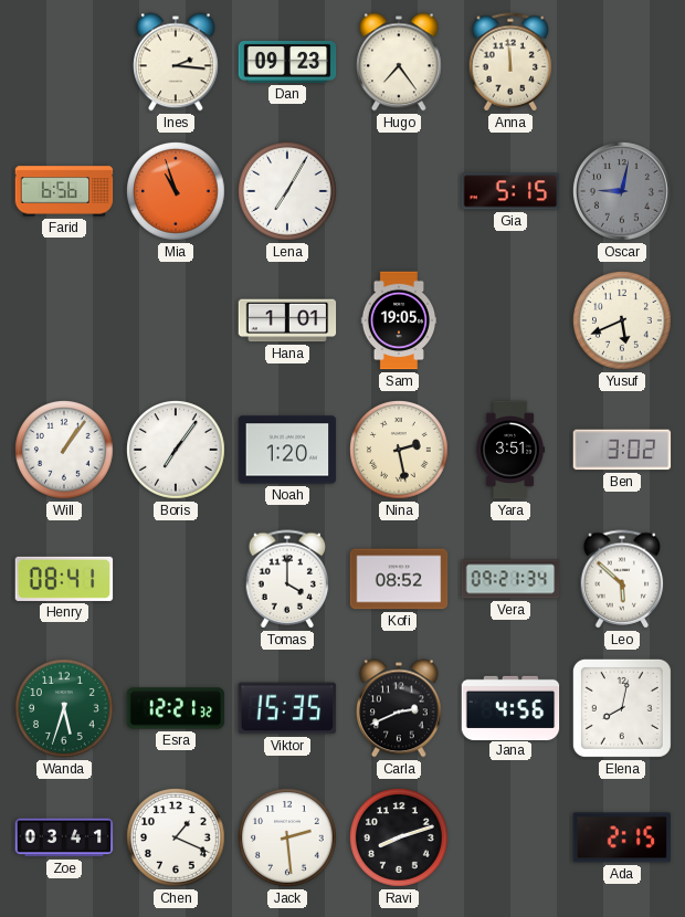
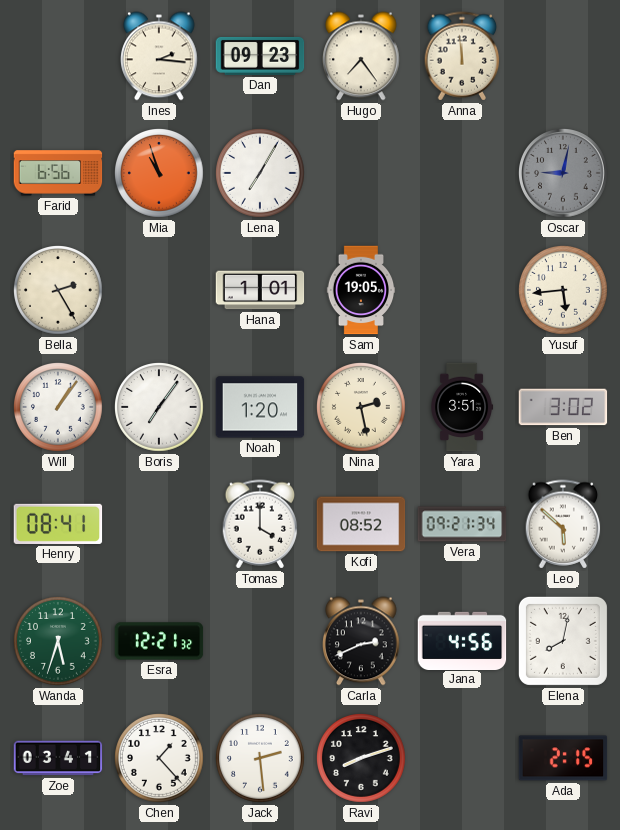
Gia: 5:15 -> none (510, 191)
Bella: none -> 2:25 (59, 291)
Yusuf: 5:41 -> 5:44 (564, 291)
Viktor: 15:35 -> none (287, 708)
Chen: 1:19 -> 1:23 (160, 759)
